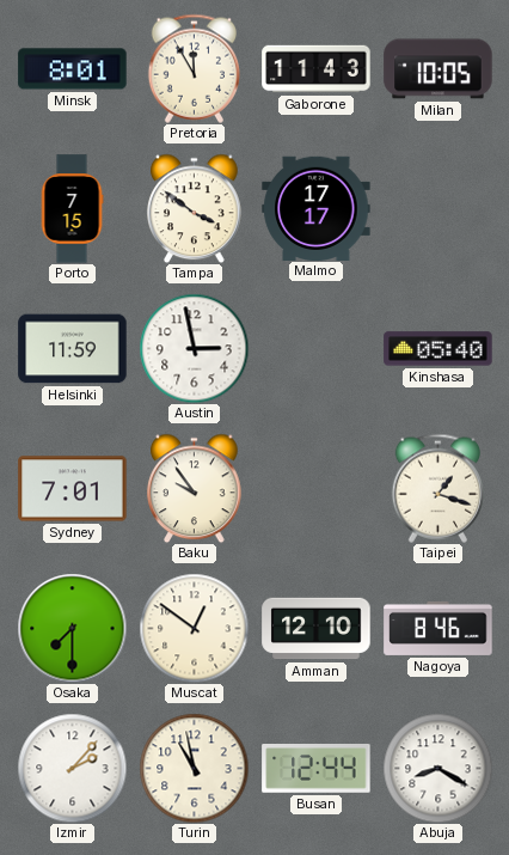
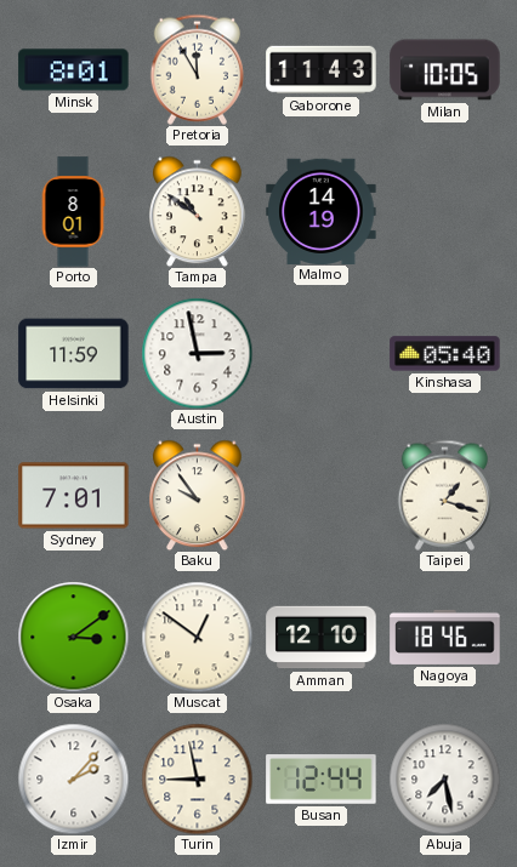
Porto: 7:15 -> 8:01 (73, 212)
Tampa: 3:51 -> 10:51 (198, 211)
Malmo: 17:17 -> 14:19 (322, 211)
Osaka: 7:30 -> 3:09 (73, 637)
Nagoya: 8:46 -> 18:46 (445, 637)
Turin: 10:58 -> 8:58 (197, 778)
Abuja: 8:20 -> 7:28 (444, 778)
